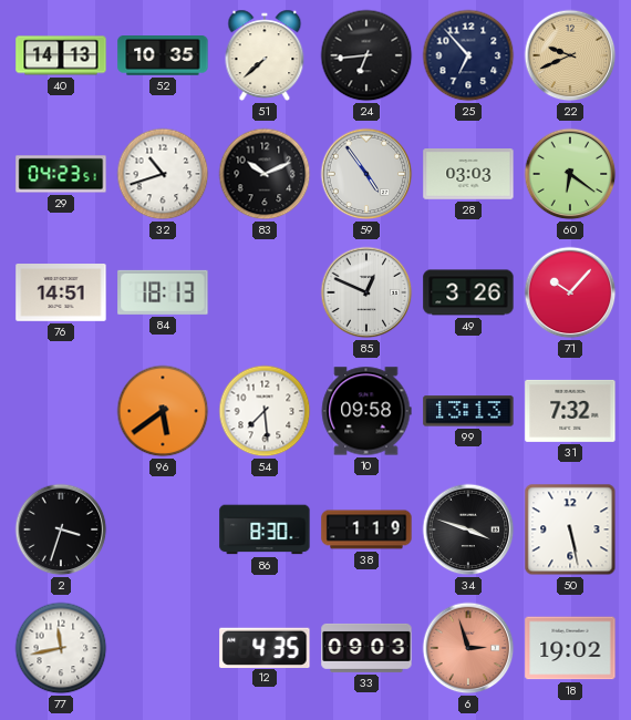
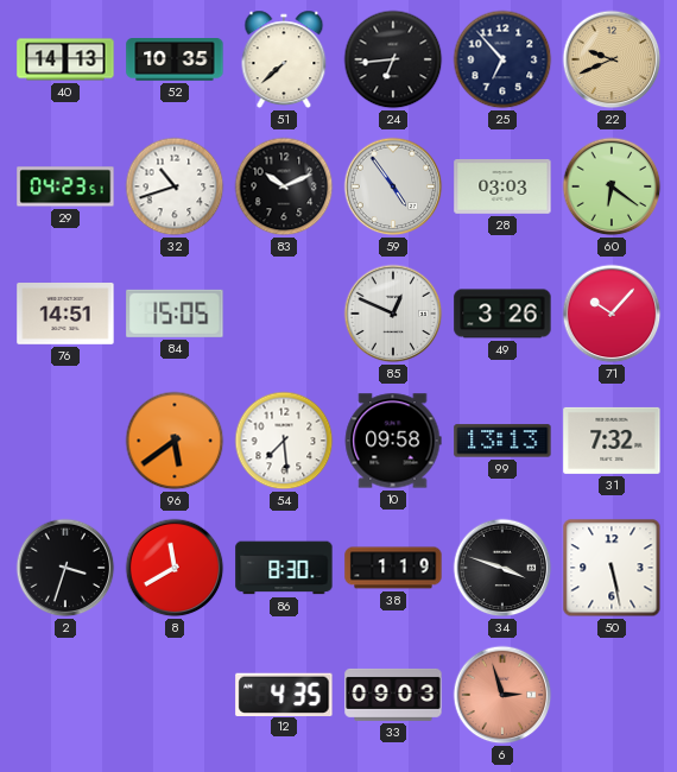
84: 18:13 -> 15:05 (175, 314)
8: none -> 11:40 (175, 568)
77: 11:43 -> none (61, 648)
18: 19:02 -> none (570, 648)
